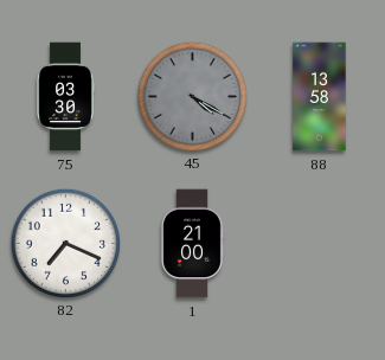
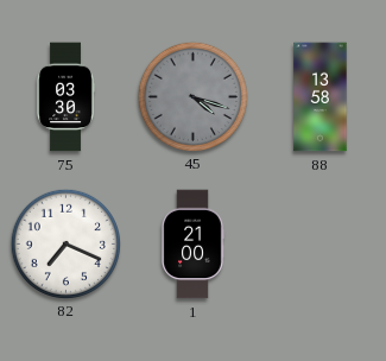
45: 4:20 -> 4:18 (192, 96)
